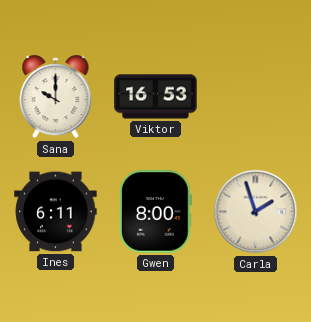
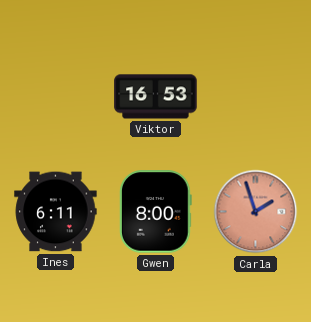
Sana: 10:00 -> none (56, 97)
Carla dial: cream -> salmon (256, 212)
